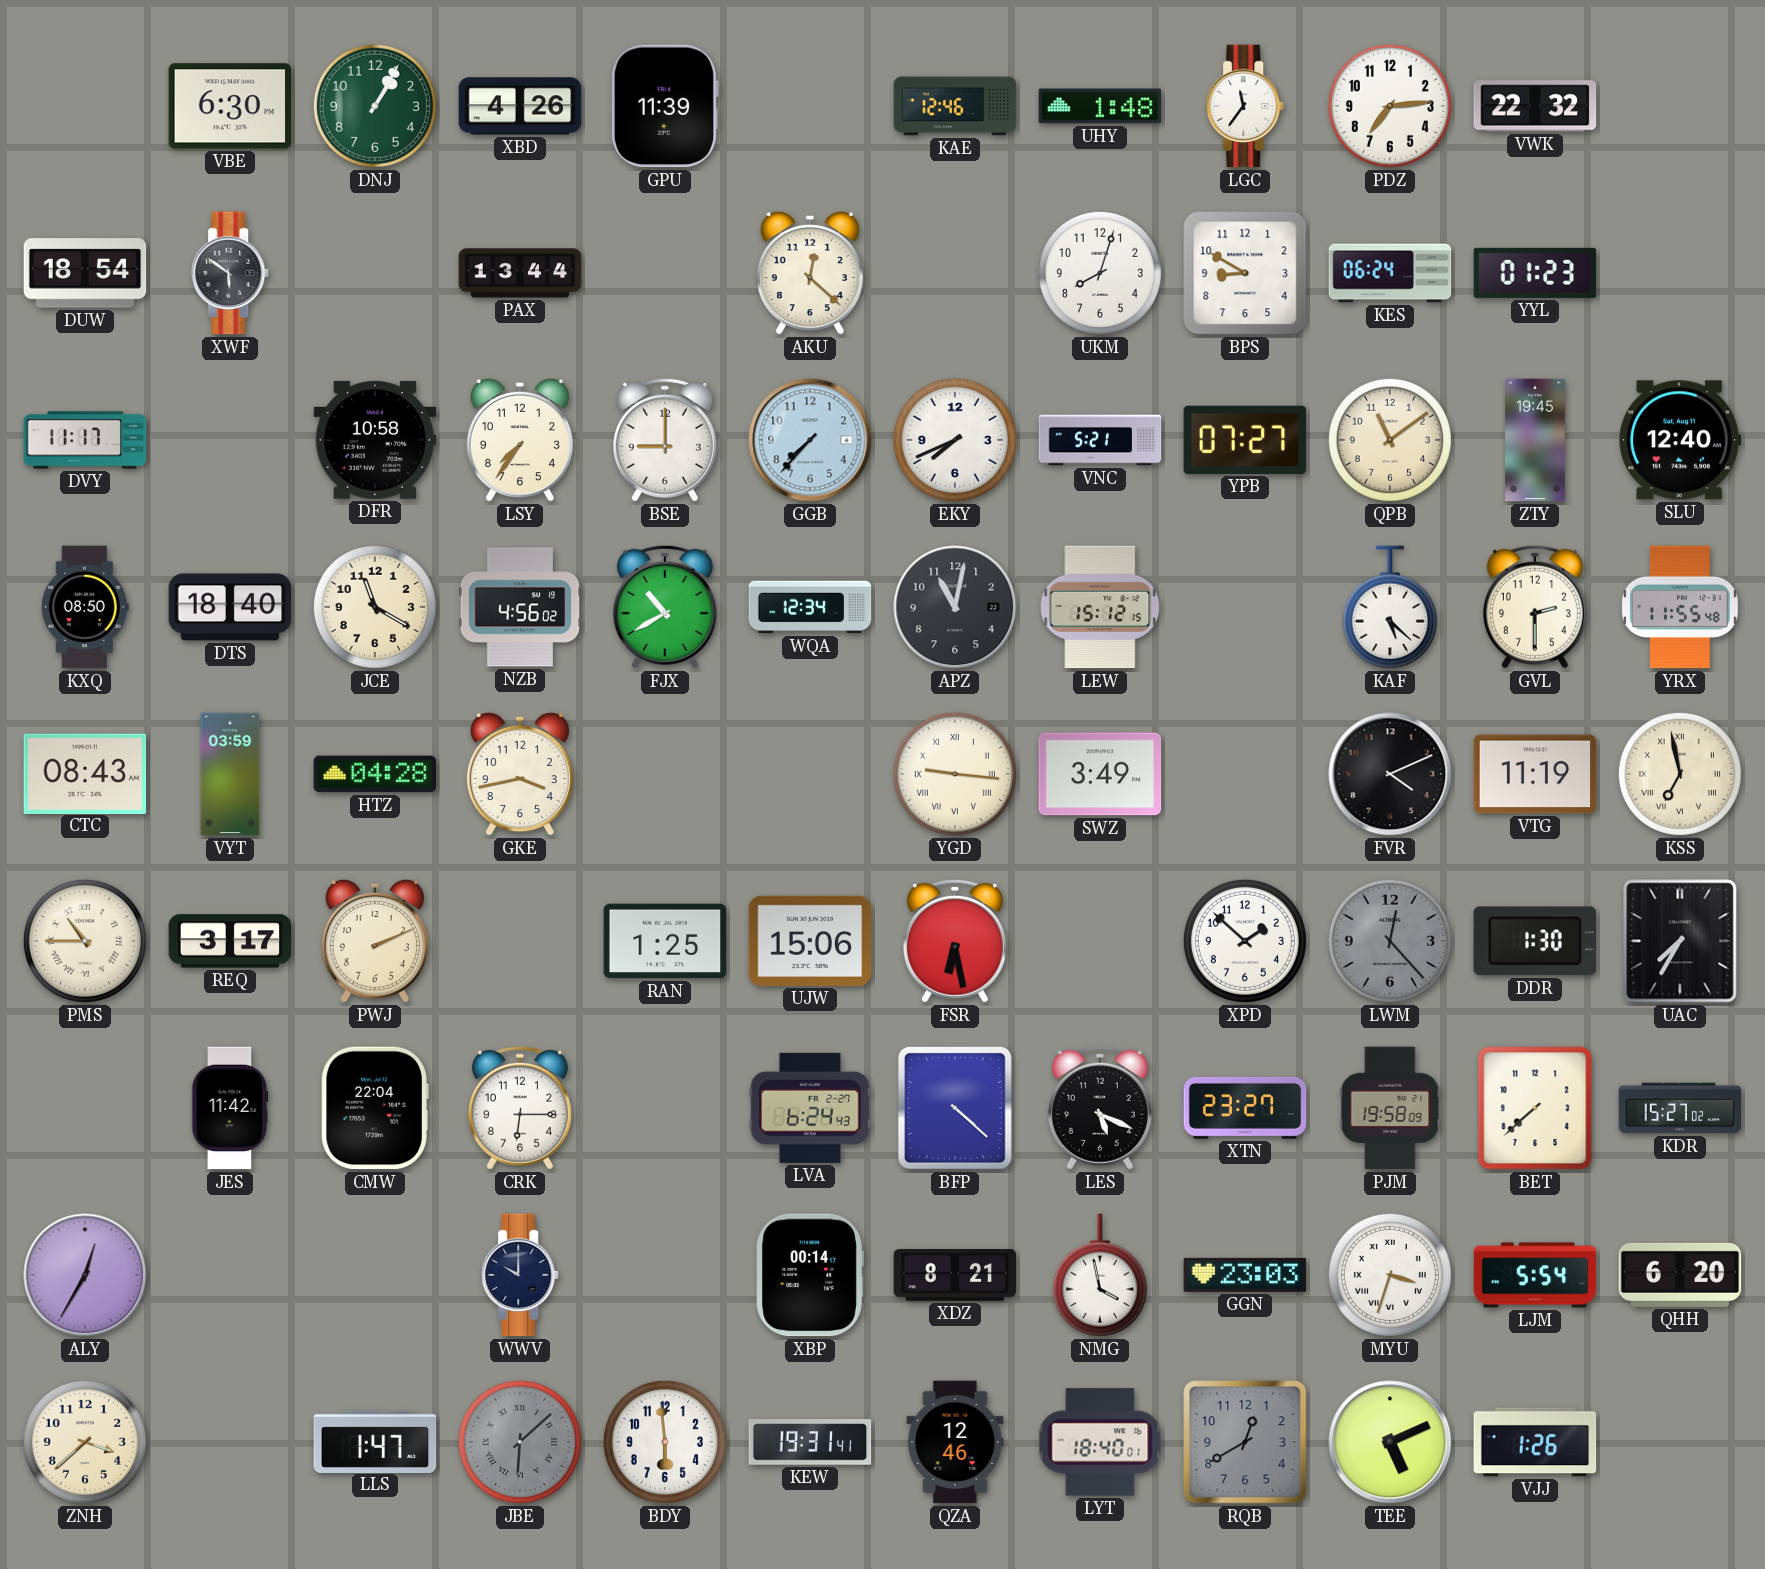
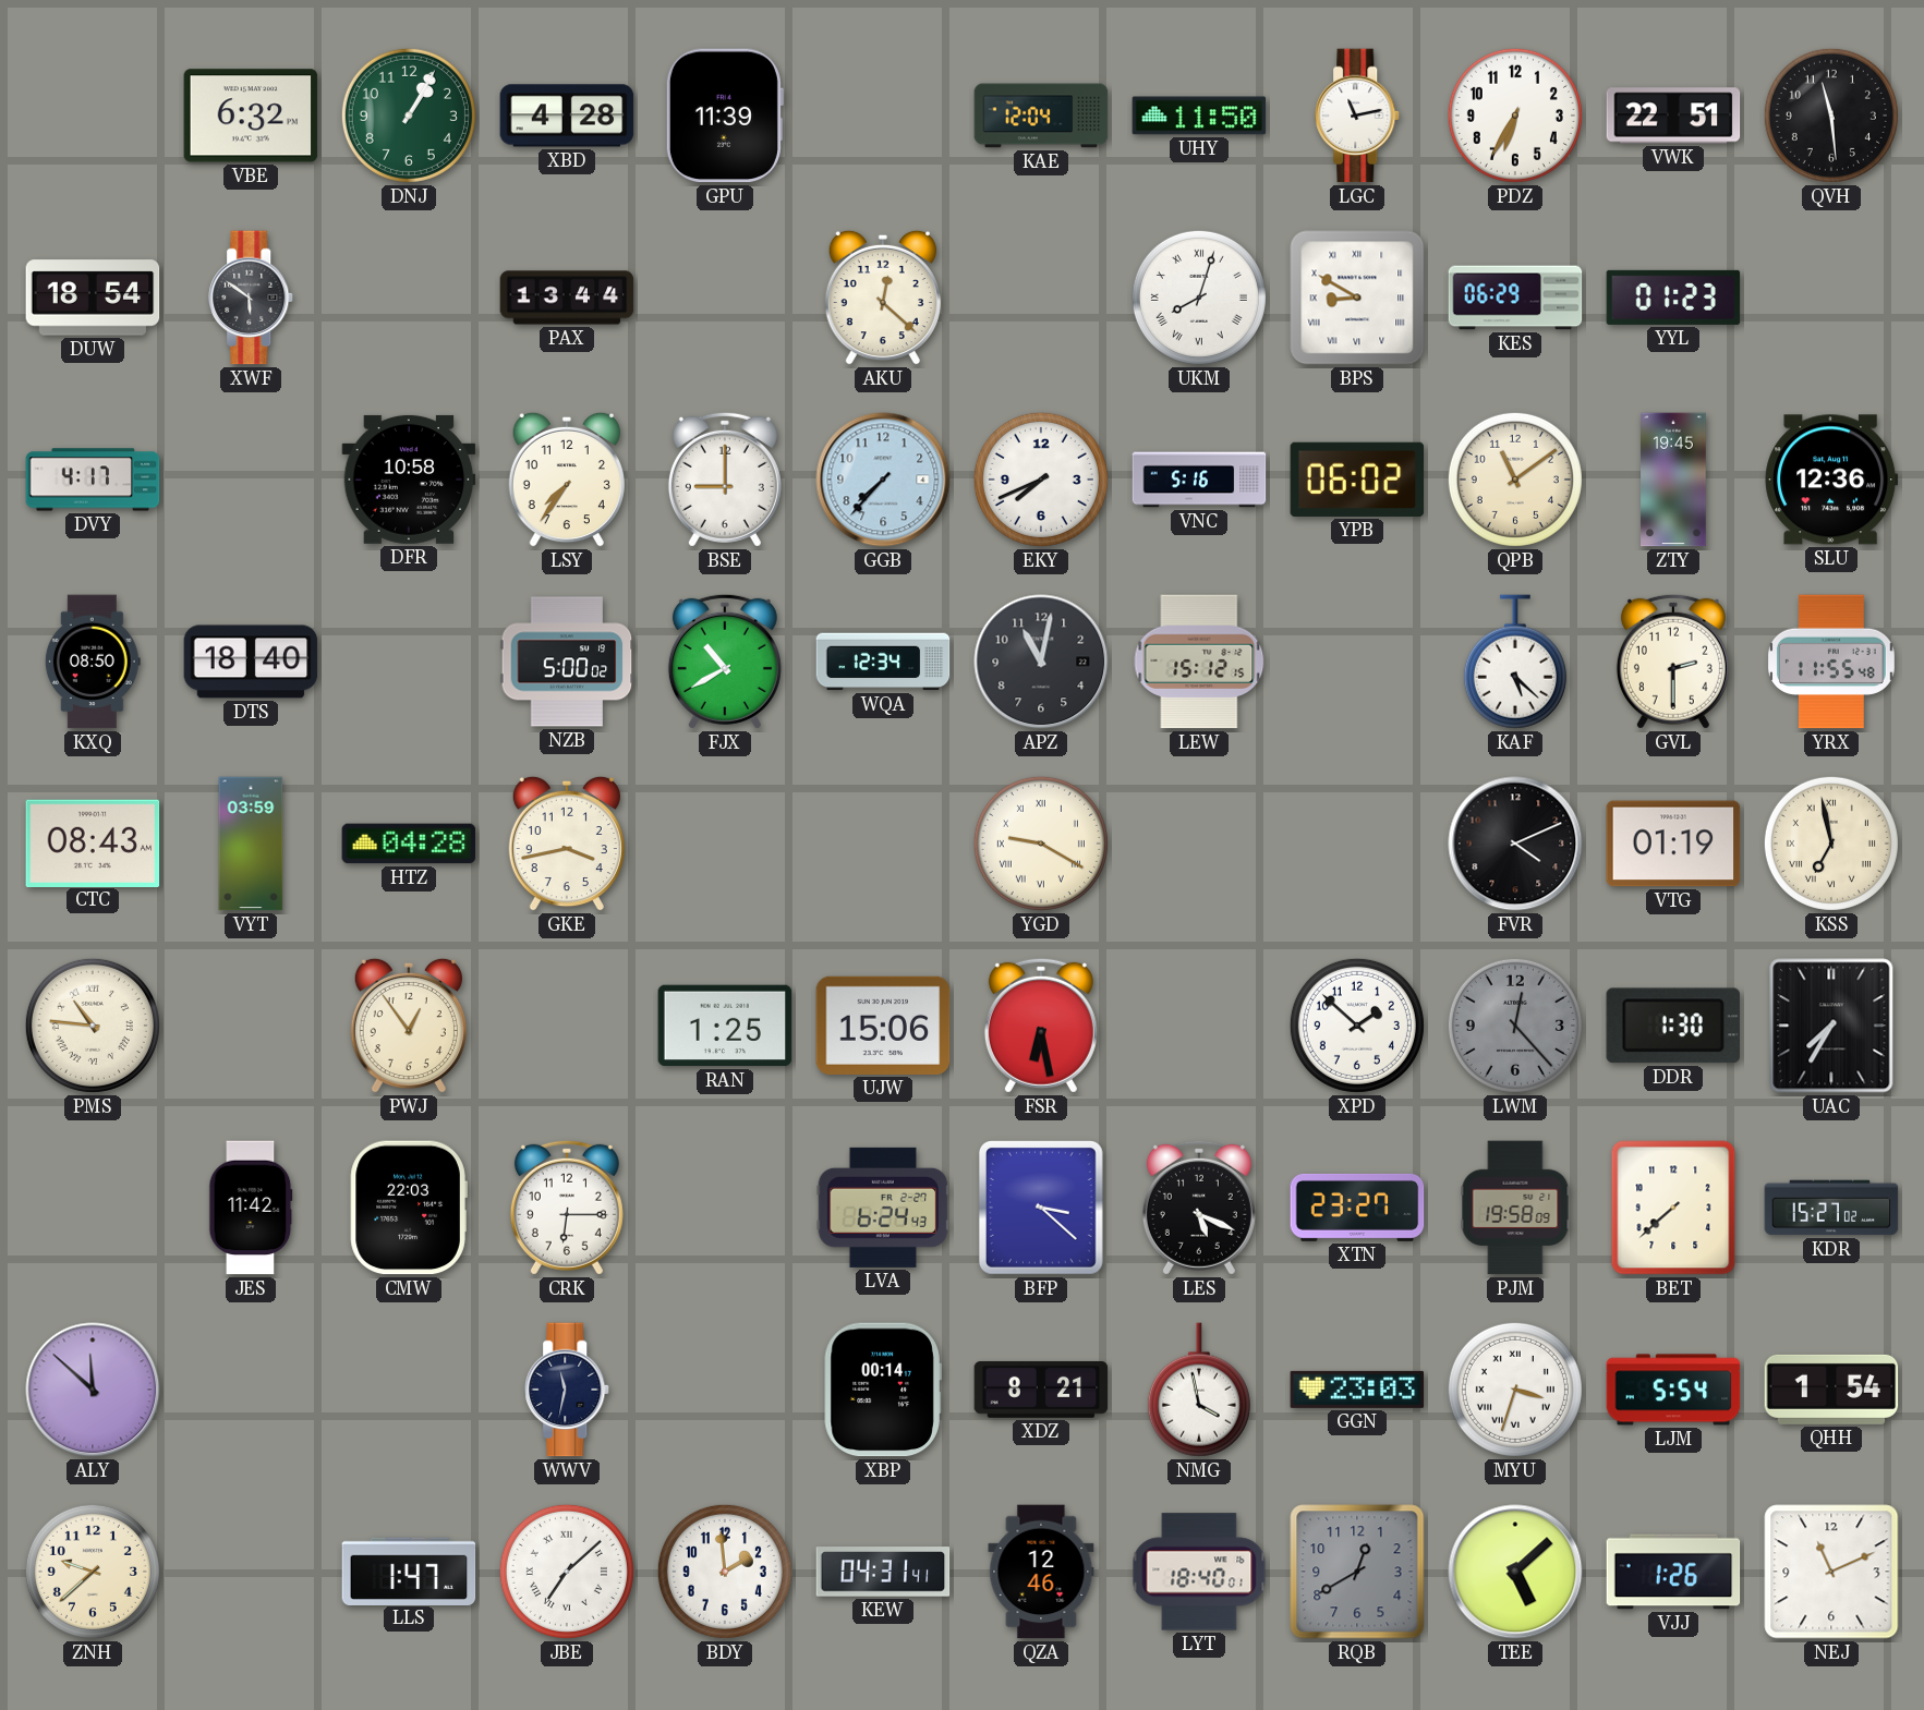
VBE: 6:30 -> 6:32 (251, 116)
XBD: 4:26 -> 4:28 (567, 116)
KAE: 12:46 -> 12:04 (1041, 116)
UHY: 1:48 -> 11:50 (1199, 116)
LGC: 11:36 -> 11:13 (1358, 116)
PDZ: 7:14 -> 6:35 (1515, 116)
VWK: 22:32 -> 22:51 (1673, 116)
QVH: none -> 11:29 (1831, 116)
UKM numerals: Arabic -> Roman (1199, 298)
BPS numerals: Arabic -> Roman (1357, 298)
KES: 06:24 -> 06:29 (1515, 298)
DVY: 11:17 -> 4:17 (93, 480)
VNC: 5:21 -> 5:16 (1199, 480)
YPB: 07:27 -> 06:02 (1357, 480)
SLU: 12:40 -> 12:36 (1831, 480)
JCE: 11:20 -> none (375, 607)
NZB: 4:56 -> 5:00 (567, 662)
YGD: 9:16 -> 9:20 (1041, 844)
SWZ: 3:49 -> none (1100, 774)
VTG: 11:19 -> 01:19 (1673, 844)
PMS: 10:45 -> 10:46 (93, 1026)
REQ: 3:17 -> none (230, 941)
PWJ: 2:11 -> 12:54 (409, 1026)
CMW: 22:04 -> 22:03 (409, 1208)
BFP: 4:22 -> 3:22 (1041, 1209)
ALY: 12:35 -> 11:52 (93, 1390)
WWV: 10:00 -> 11:32 (568, 1390)
QHH: 6:20 -> 1:54 (1831, 1390)
ZNH: 3:38 -> 9:38 (93, 1572)
JBE: 6:08 -> 7:08 (567, 1572)
JBE dial: grey -> white (567, 1572)
BDY: 5:59 -> 1:59 (725, 1572)
KEW: 19:31 -> 04:31 (883, 1572)
TEE: 5:11 -> 5:08 (1515, 1572)
NEJ: none -> 11:11 (1831, 1572)
